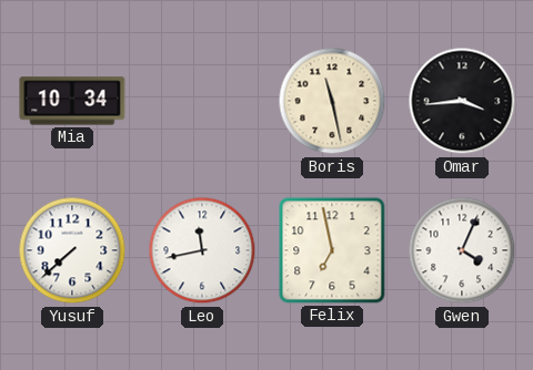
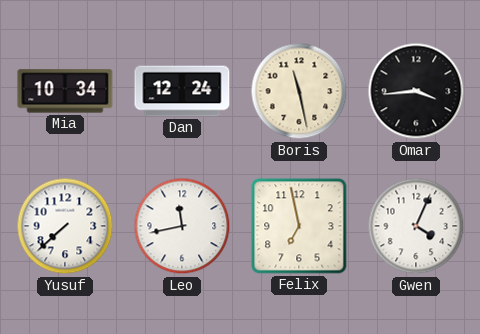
Dan: none -> 12:24 (182, 91)
